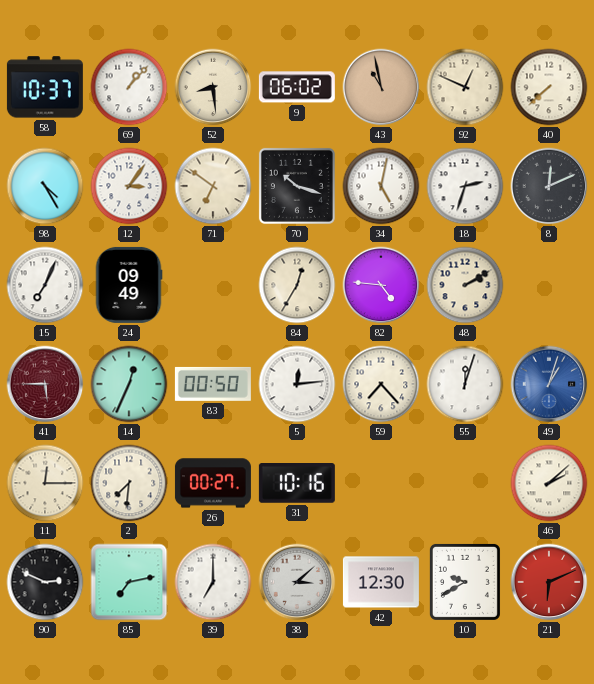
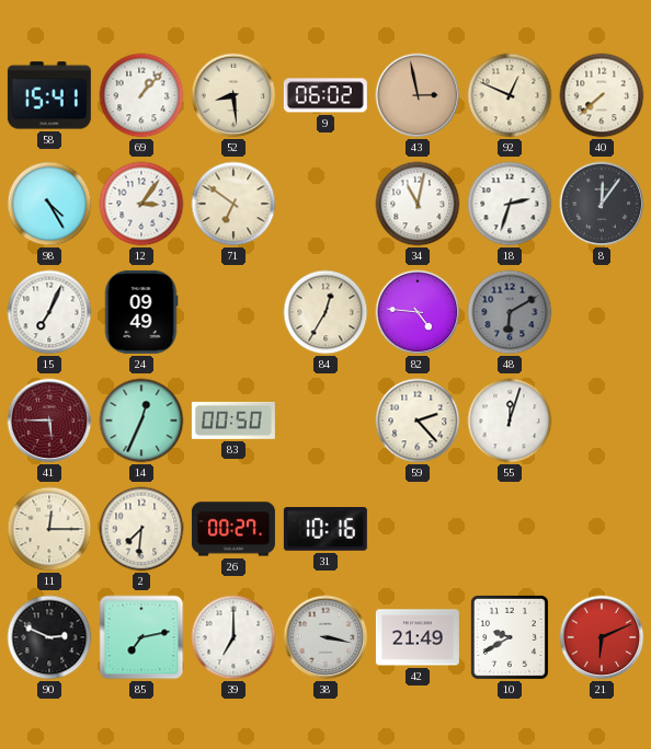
58: 10:37 -> 15:41 (49, 95)
43: 10:58 -> 2:58 (418, 95)
70: 10:18 -> none (297, 186)
34: 5:02 -> 11:02 (418, 204)
8: 12:11 -> 12:06 (602, 204)
48: 2:10 -> 6:10 (510, 312)
48 dial: cream -> grey (510, 312)
5: 12:14 -> none (297, 384)
59: 7:23 -> 2:23 (418, 420)
49: 1:03 -> none (549, 384)
46: 2:08 -> none (549, 483)
38: 3:08 -> 3:17 (325, 637)
42: 12:30 -> 21:49 (418, 637)
